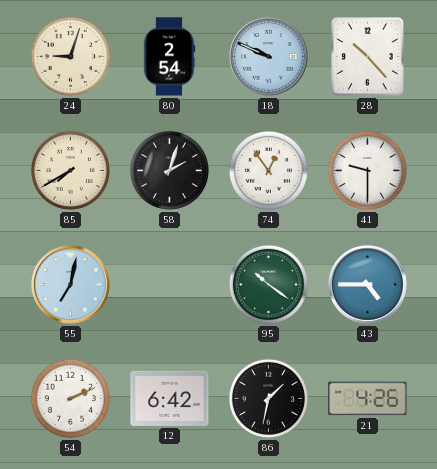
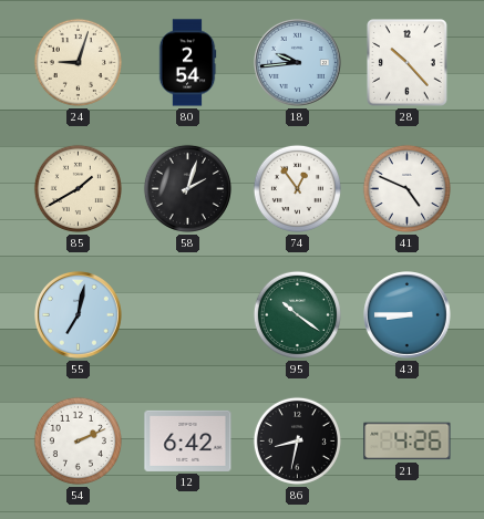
18: 9:49 -> 9:44 (298, 63)
85: 7:40 -> 1:40 (78, 188)
41: 9:30 -> 4:49 (406, 188)
43: 4:45 -> 8:45 (408, 315)
86: 1:32 -> 8:32 (297, 440)
